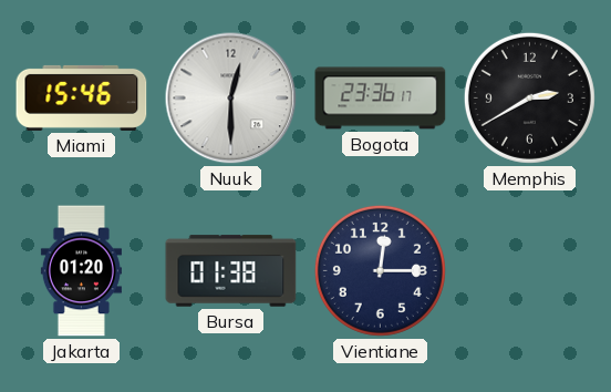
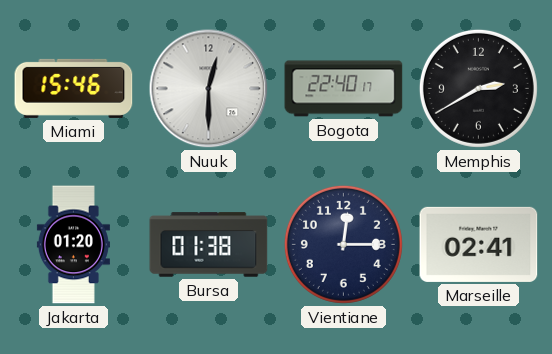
Bogota: 23:36 -> 22:40 (344, 89)
Marseille: none -> 02:41 (479, 244)
